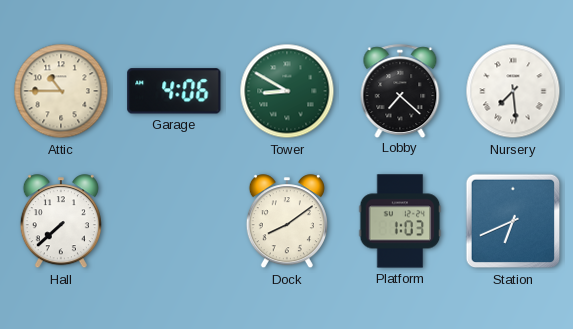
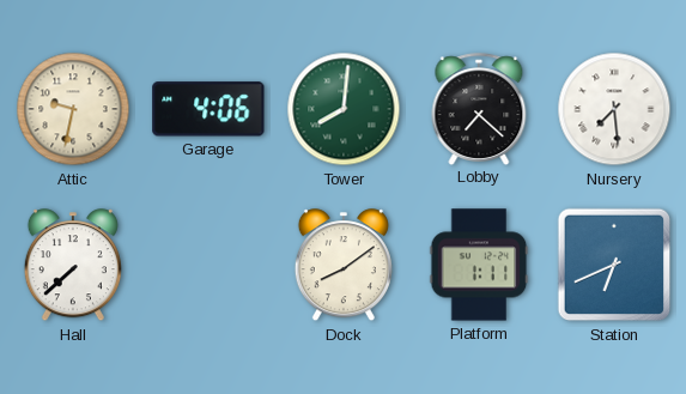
Attic: 10:45 -> 9:32 (73, 109)
Tower: 8:50 -> 8:01 (344, 109)
Platform: 1:03 -> 1:11 (479, 265)
